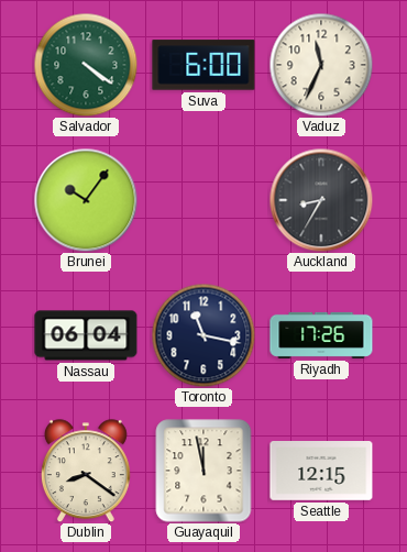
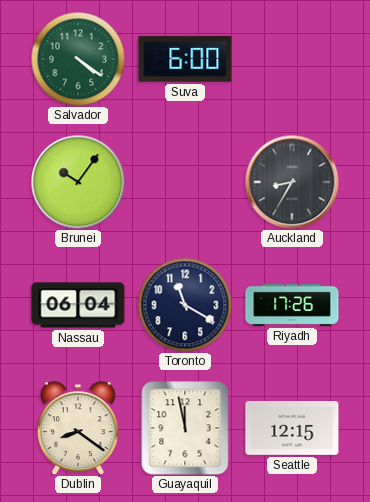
Vaduz: 11:34 -> none (321, 65)
Toronto: 11:17 -> 11:20 (185, 305)
